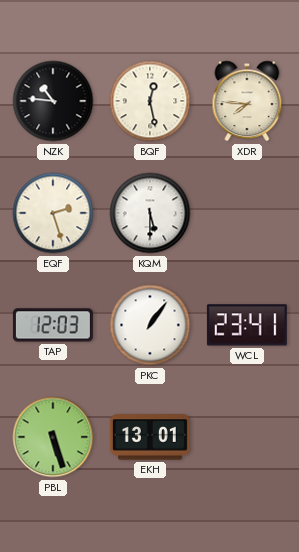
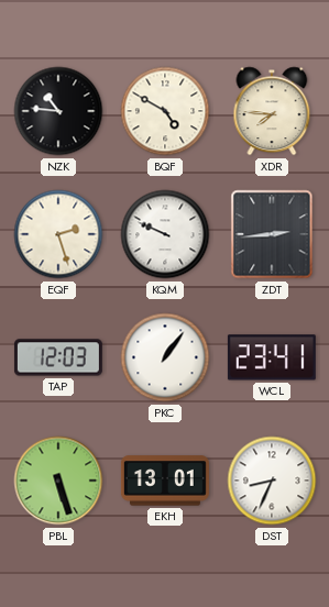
BQF: 12:28 -> 4:50 (165, 111)
KQM: 5:30 -> 9:49 (165, 234)
ZDT: none -> 2:44 (272, 234)
DST: none -> 8:34 (272, 481)
